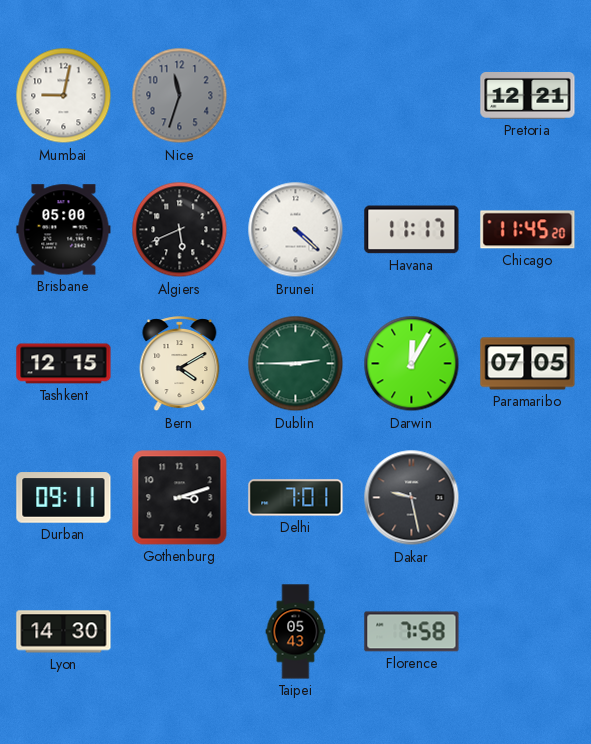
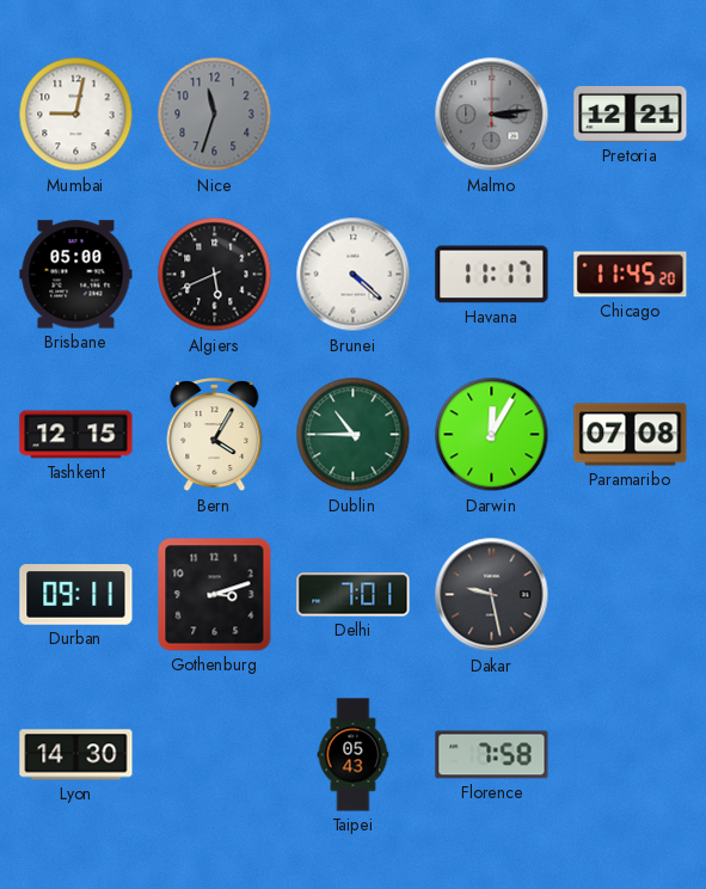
Malmo: none -> 3:14 (492, 115)
Bern: 4:10 -> 4:05 (215, 435)
Dublin: 2:45 -> 10:45 (354, 435)
Paramaribo: 07:05 -> 07:08 (631, 435)
